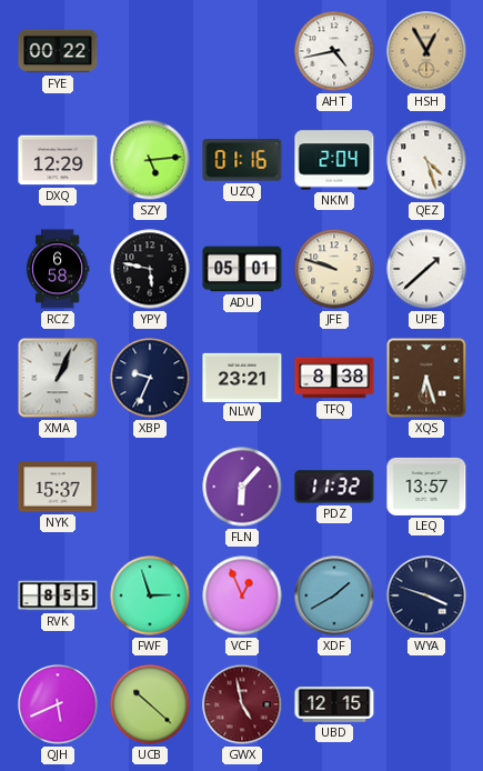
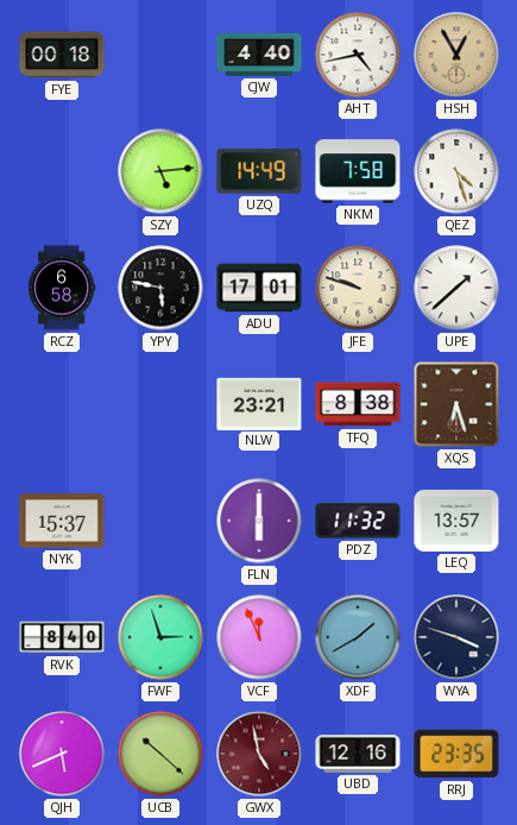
FYE: 00:22 -> 00:18 (62, 55)
CJW: none -> 4:40 (259, 55)
DXQ: 12:29 -> none (58, 160)
UZQ: 01:16 -> 14:49 (259, 171)
NKM: 2:04 -> 7:58 (358, 171)
ADU: 05:01 -> 17:01 (259, 288)
XMA: 1:04 -> none (58, 378)
XBP: 9:34 -> none (150, 378)
FLN: 6:07 -> 6:00 (259, 521)
RVK: 8:55 -> 8:40 (62, 637)
VCF: 12:56 -> 11:56 (259, 637)
UBD: 12:15 -> 12:16 (358, 754)
RRJ: none -> 23:35 (456, 754)
